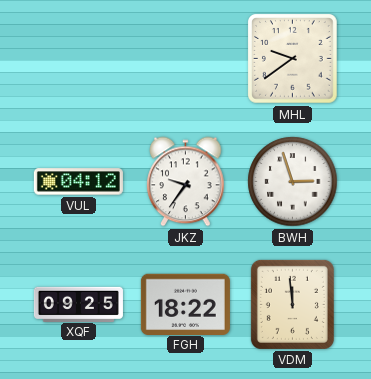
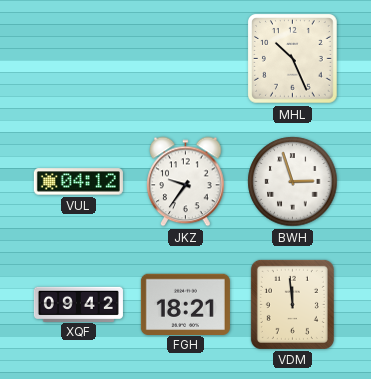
MHL: 9:39 -> 10:26 (293, 59)
XQF: 09:25 -> 09:42 (78, 304)
FGH: 18:22 -> 18:21 (185, 304)
